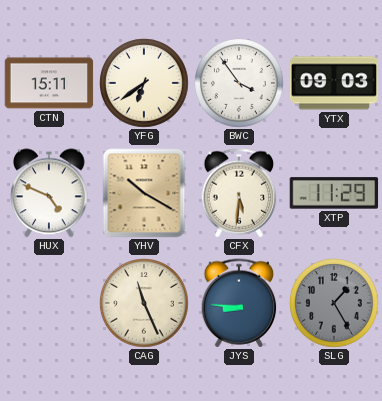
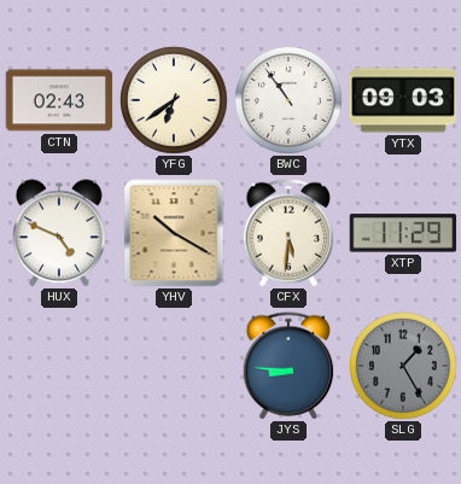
CTN: 15:11 -> 02:43 (59, 100)
BWC: 3:54 -> 10:54 (290, 101)
CAG: 11:26 -> none (145, 304)
